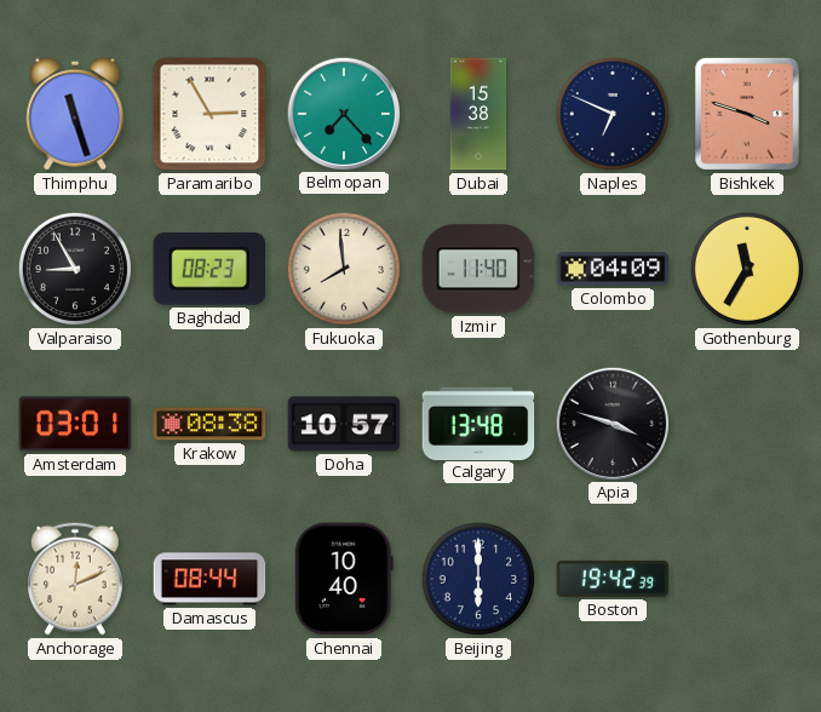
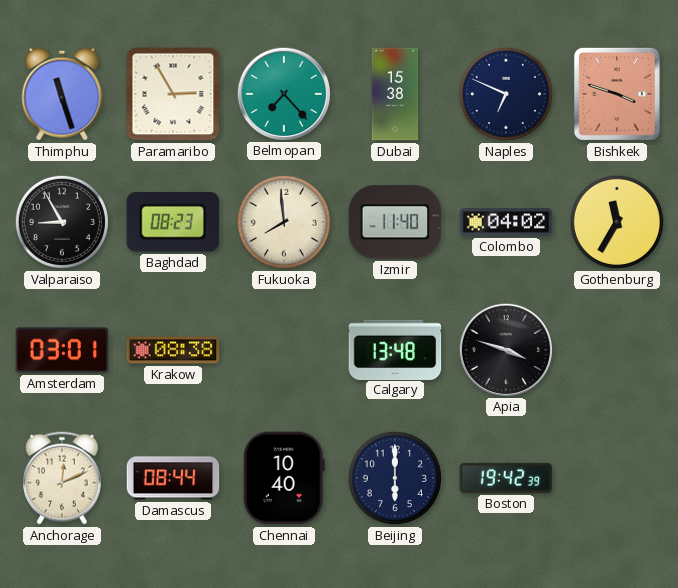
Colombo: 04:09 -> 04:02 (506, 222)
Doha: 10:57 -> none (344, 424)
